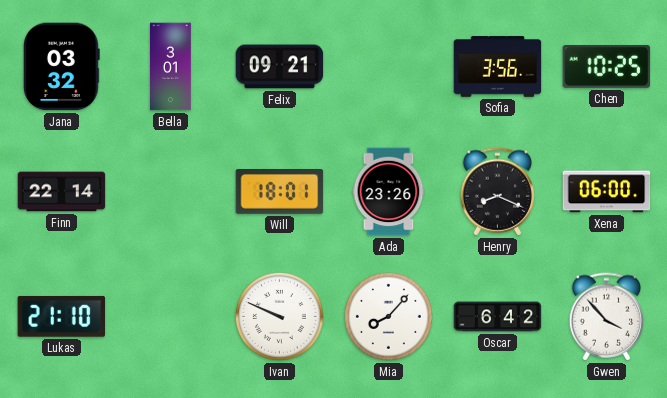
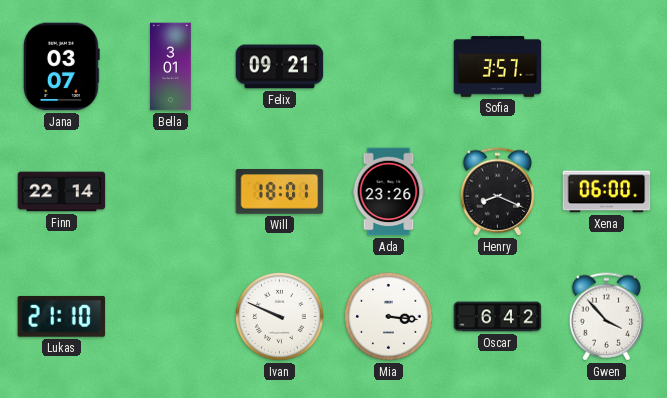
Jana: 03:32 -> 03:07 (62, 67)
Sofia: 3:56 -> 3:57 (498, 67)
Chen: 10:25 -> none (607, 67)
Mia: 8:07 -> 3:16 (389, 317)
